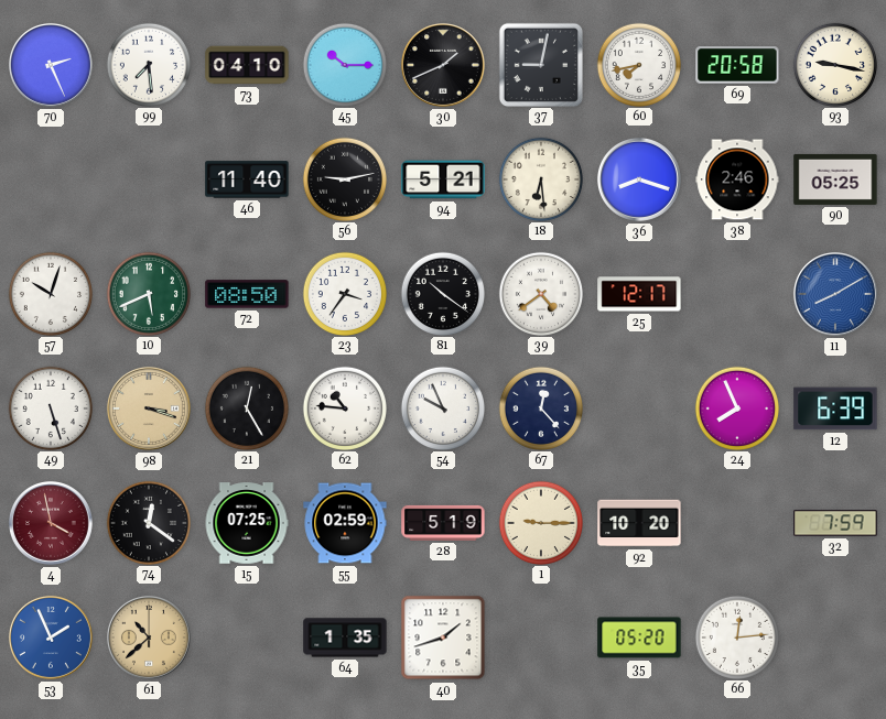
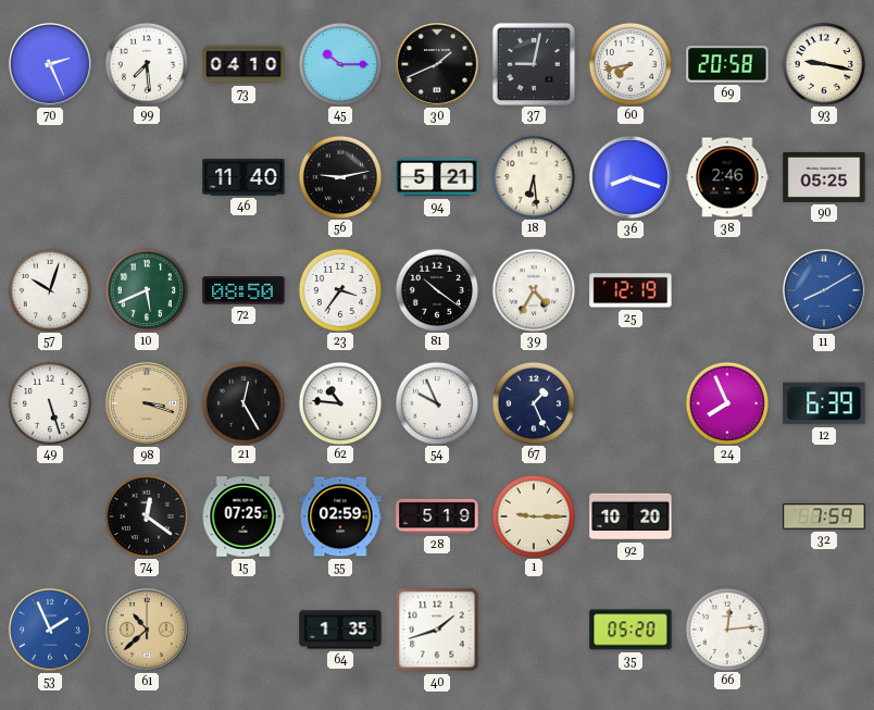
39: 4:39 -> 4:35 (533, 289)
25: 12:17 -> 12:19 (630, 290)
67: 12:23 -> 1:26 (533, 402)
4: 3:58 -> none (51, 523)
